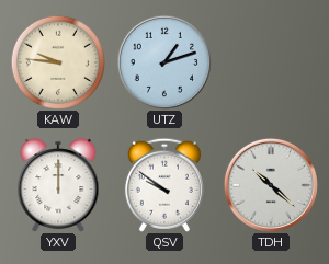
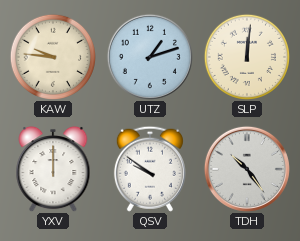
SLP: none -> 12:01 (246, 56)
TDH: 10:22 -> 10:24 (247, 169)
